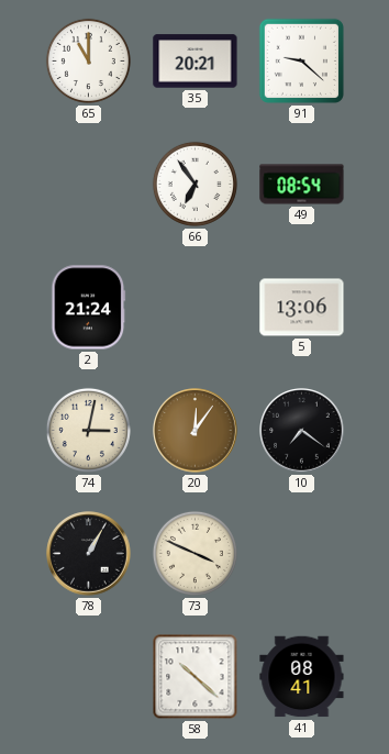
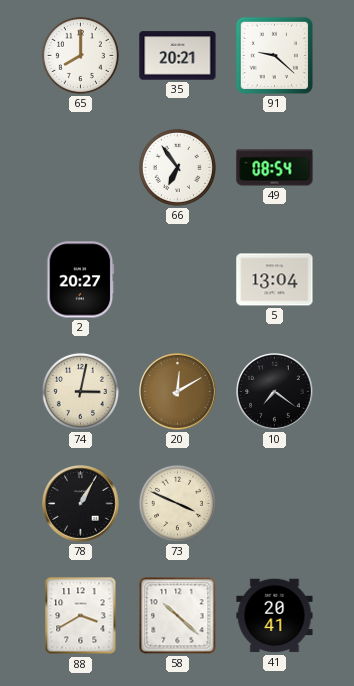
65: 11:00 -> 8:00 (80, 55)
2: 21:24 -> 20:27 (81, 280)
5: 13:06 -> 13:04 (275, 280)
20: 12:06 -> 12:10 (178, 392)
88: none -> 3:40 (81, 616)
41: 08:41 -> 20:41 (275, 616)
